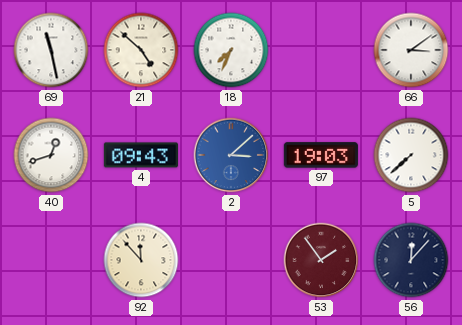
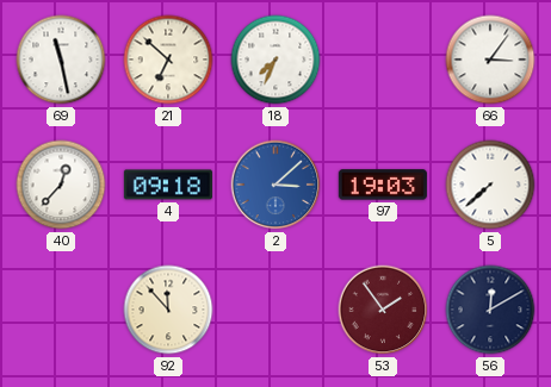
21: 4:52 -> 6:52 (168, 60)
66: 3:09 -> 3:06 (490, 60)
40: 12:42 -> 12:37 (61, 185)
4: 09:43 -> 09:18 (168, 185)
56: 12:07 -> 12:10 (490, 310)
